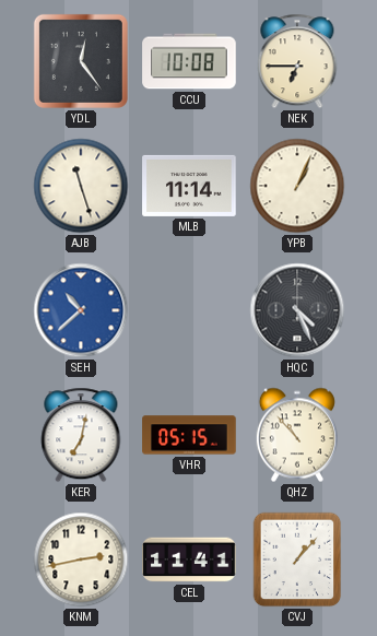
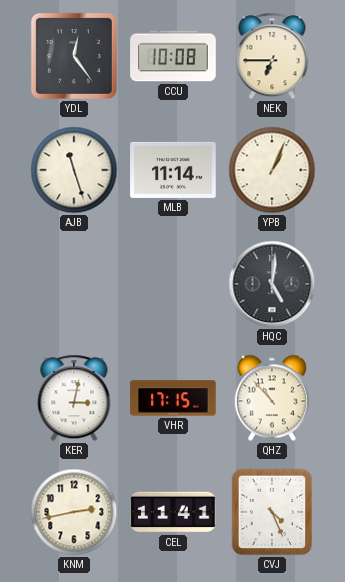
SEH: 10:38 -> none (81, 310)
HQC: 4:26 -> 5:01 (272, 284)
KER: 7:02 -> 3:02 (74, 398)
VHR: 05:15 -> 17:15 (173, 398)
CVJ: 1:07 -> 4:26 (272, 512)
